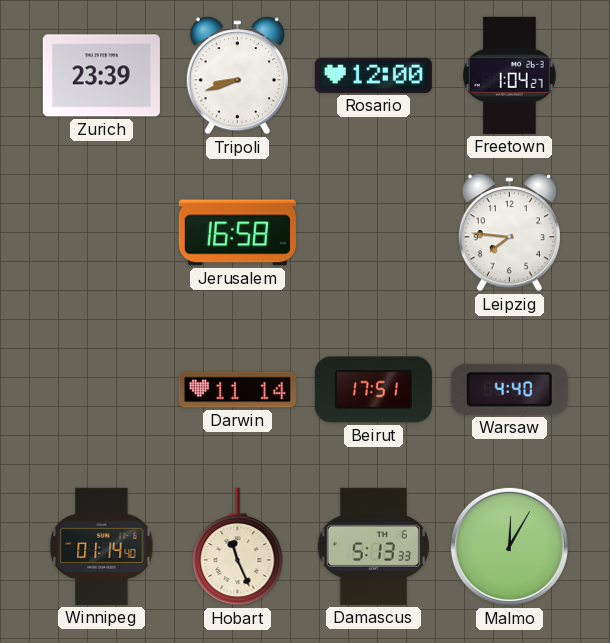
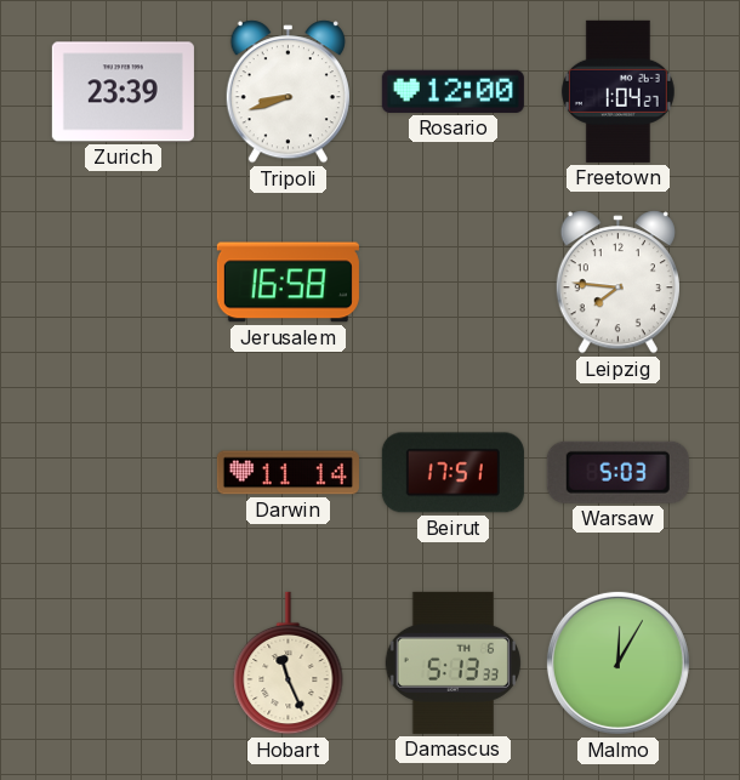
Warsaw: 4:40 -> 5:03 (617, 472)
Winnipeg: 01:14 -> none (102, 546)
